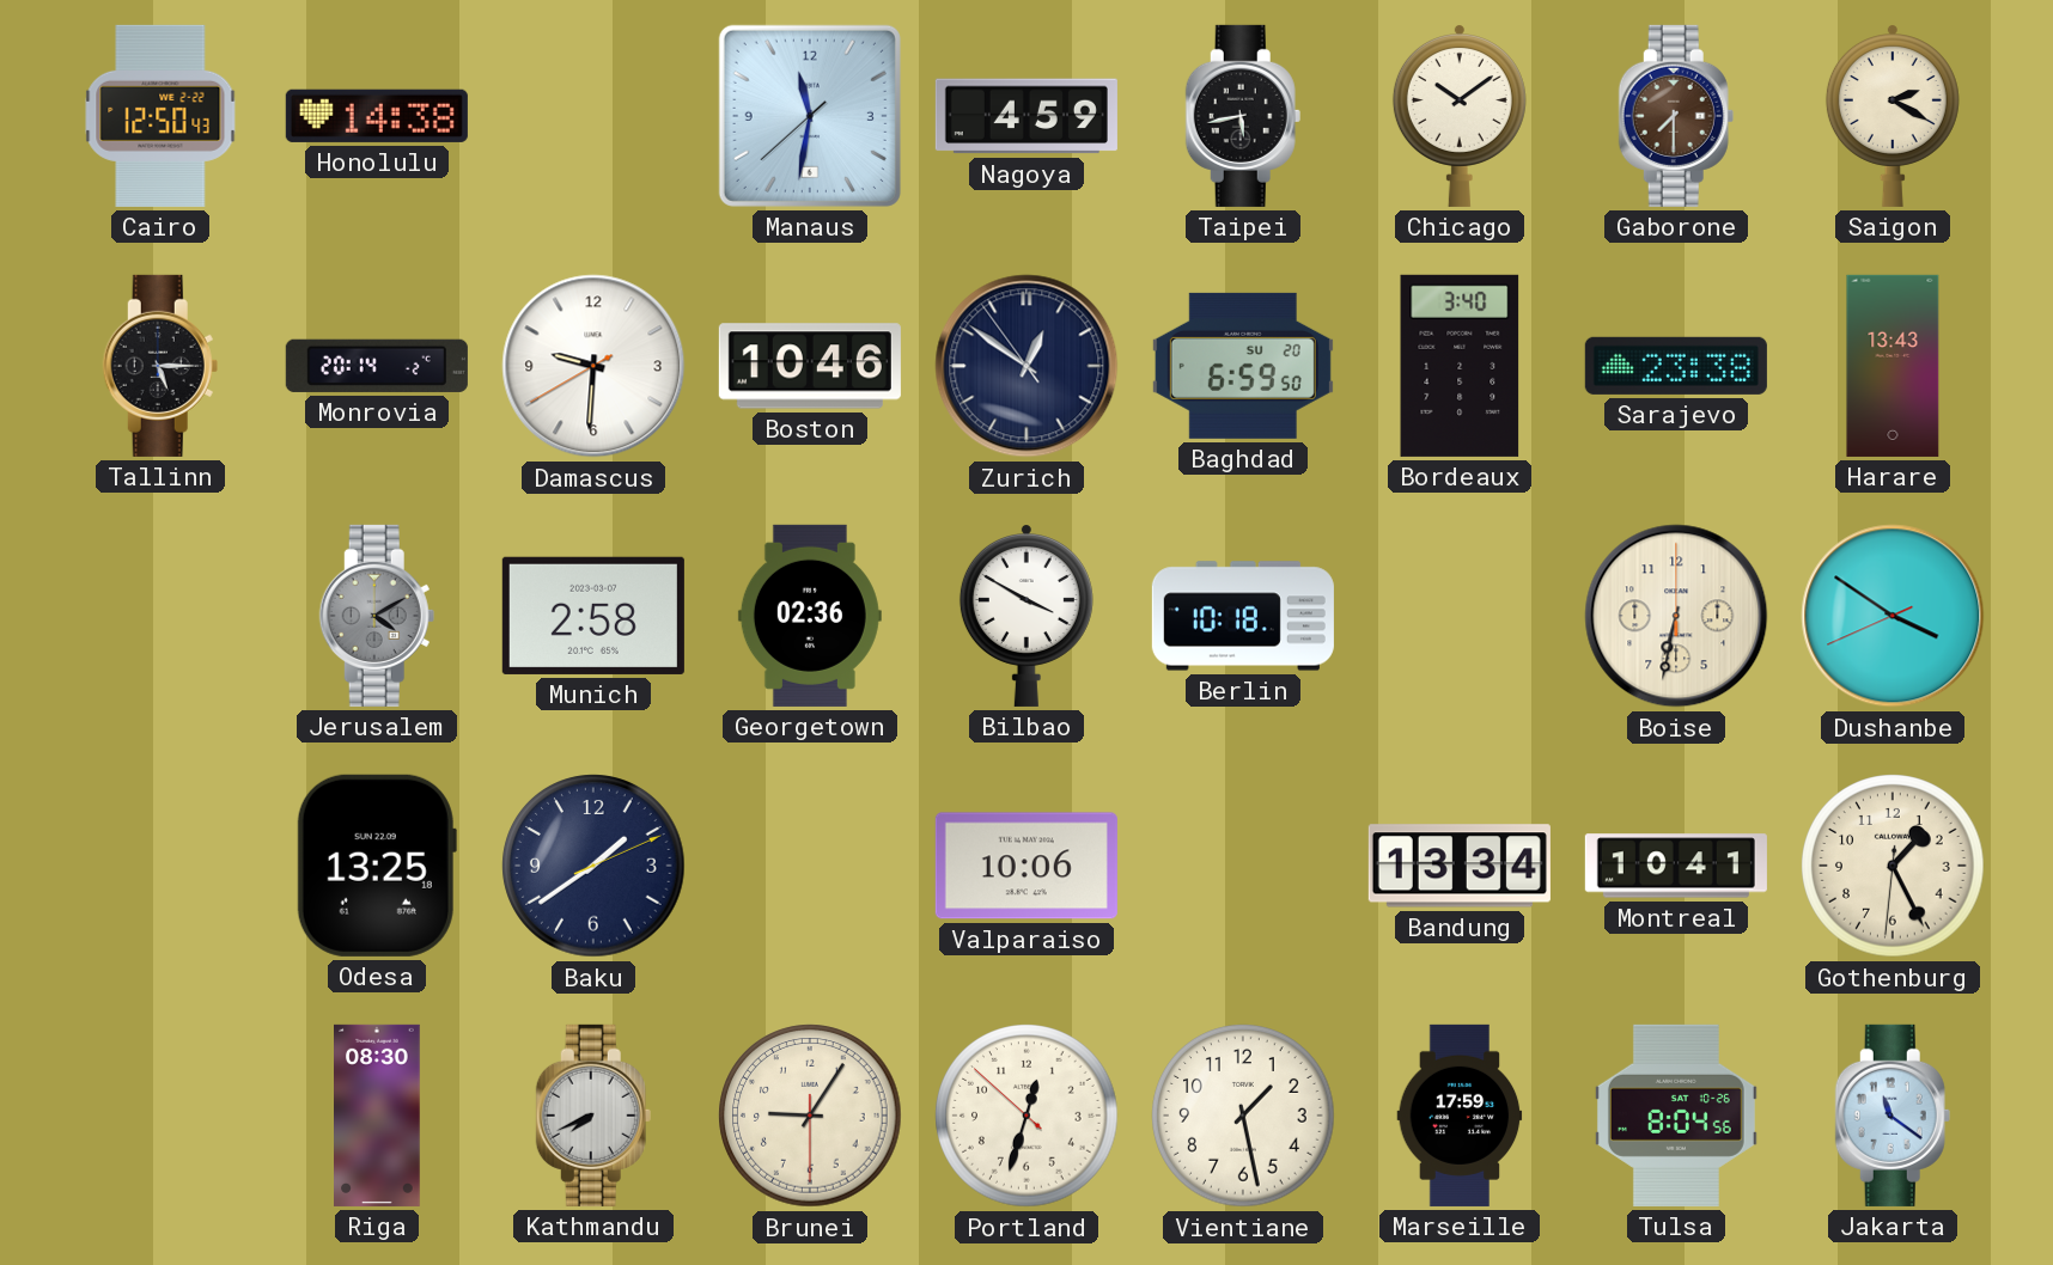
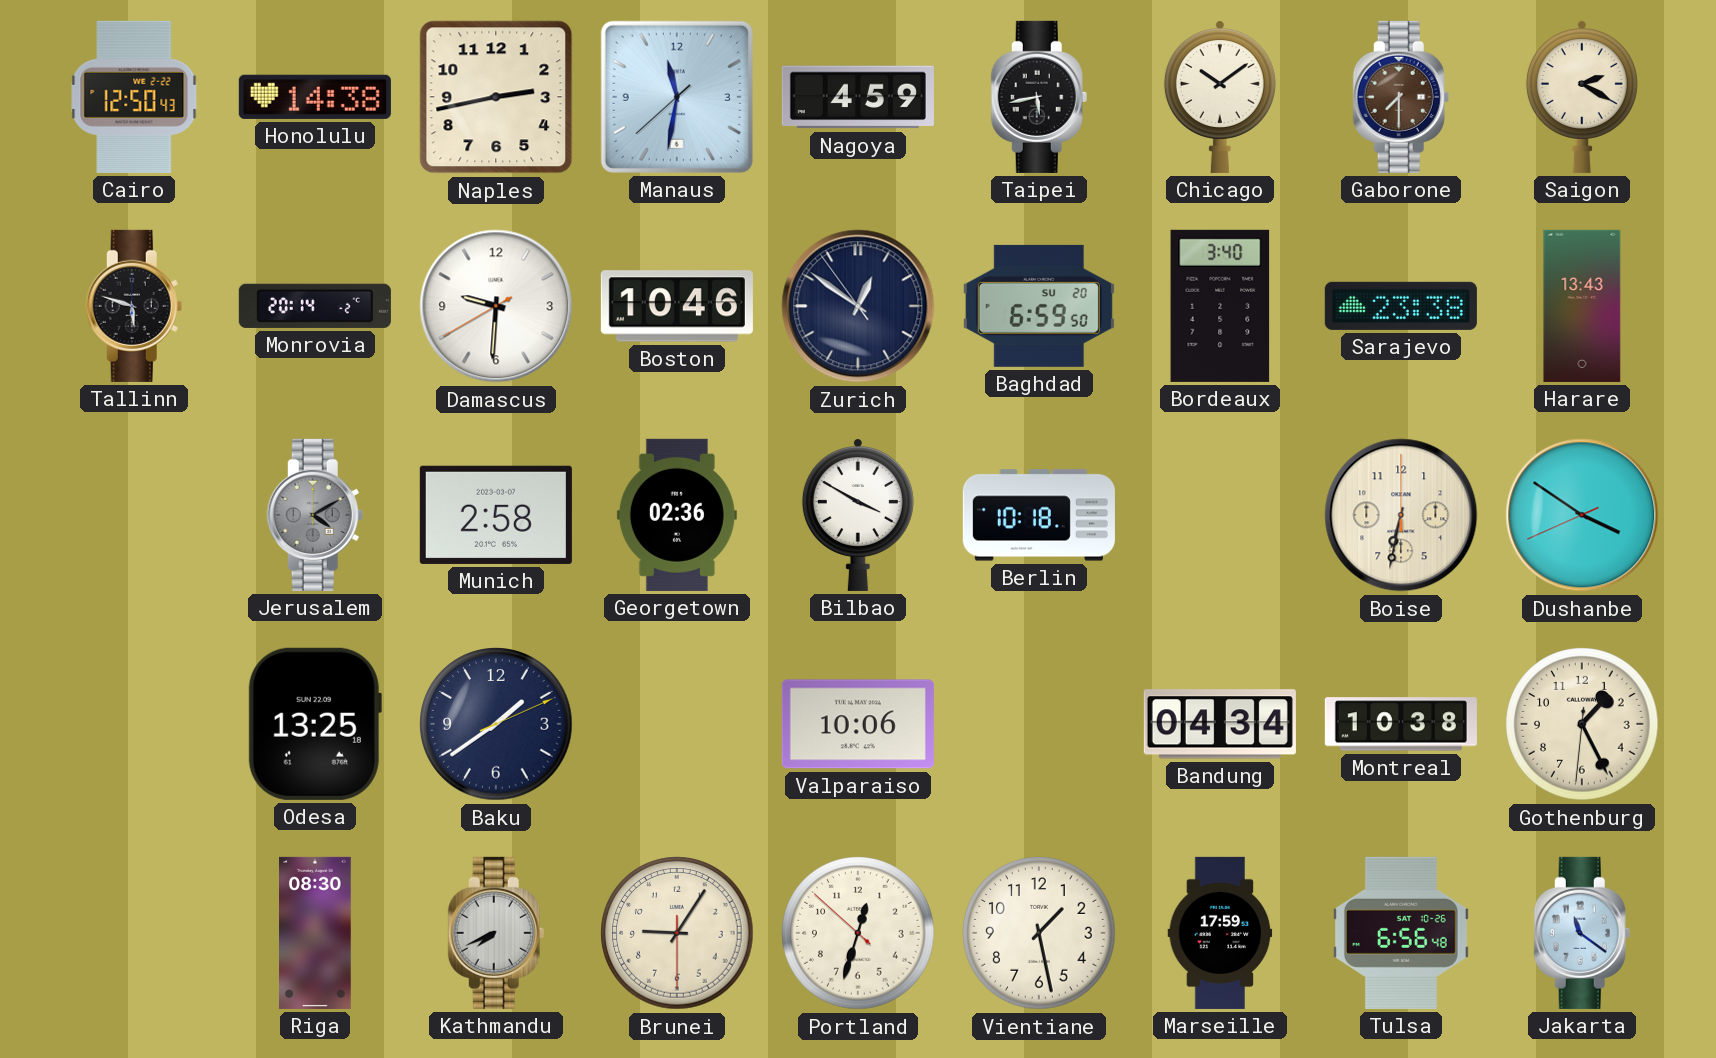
Naples: none -> 2:43 (496, 97)
Tallinn: 5:15 -> 5:48 (134, 306)
Bandung: 13:34 -> 04:34 (1220, 724)
Montreal: 10:41 -> 10:38 (1401, 724)
Tulsa: 8:04 -> 6:56 (1401, 933)
